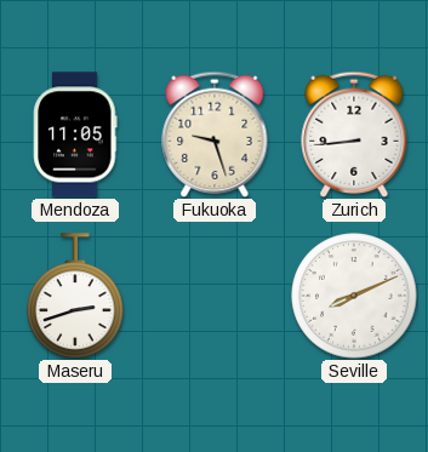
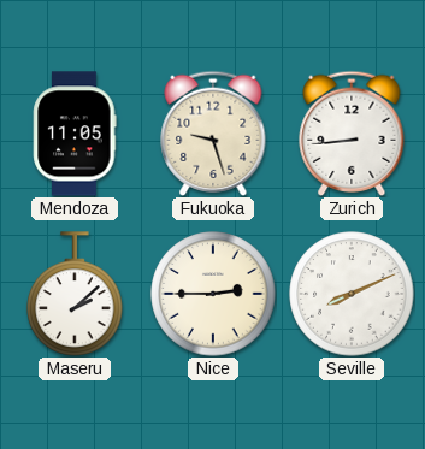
Maseru: 2:42 -> 2:08 (75, 294)
Nice: none -> 2:45 (213, 294)
